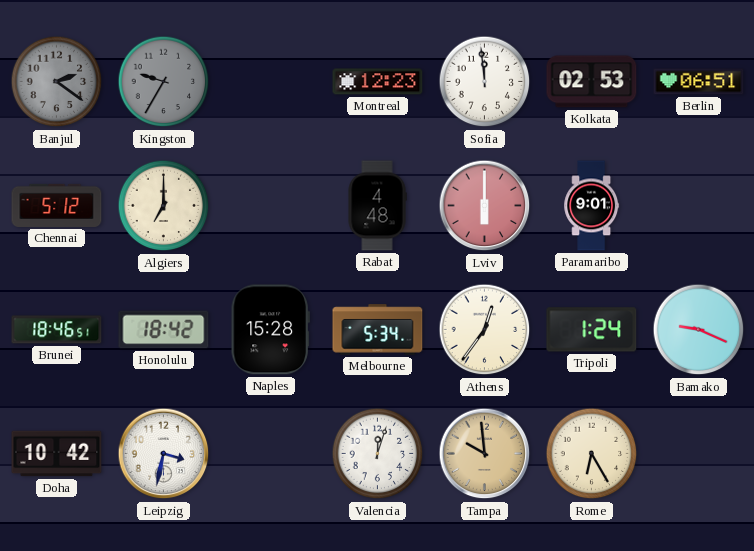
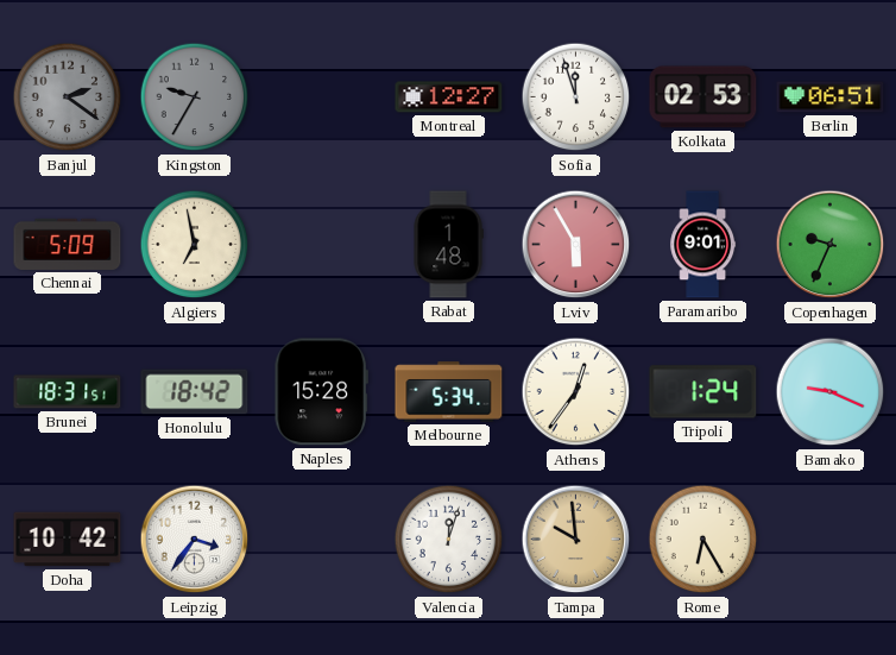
Montreal: 12:23 -> 12:27 (449, 97)
Sofia: 11:59 -> 11:57 (576, 97)
Chennai: 5:12 -> 5:09 (68, 244)
Algiers: 7:00 -> 6:58 (195, 245)
Rabat: 4:48 -> 1:48 (448, 245)
Lviv: 6:00 -> 5:55 (576, 245)
Copenhagen: none -> 9:34 (831, 245)
Brunei: 18:46 -> 18:31 (68, 392)
Leipzig: 3:32 -> 3:36 (195, 540)
